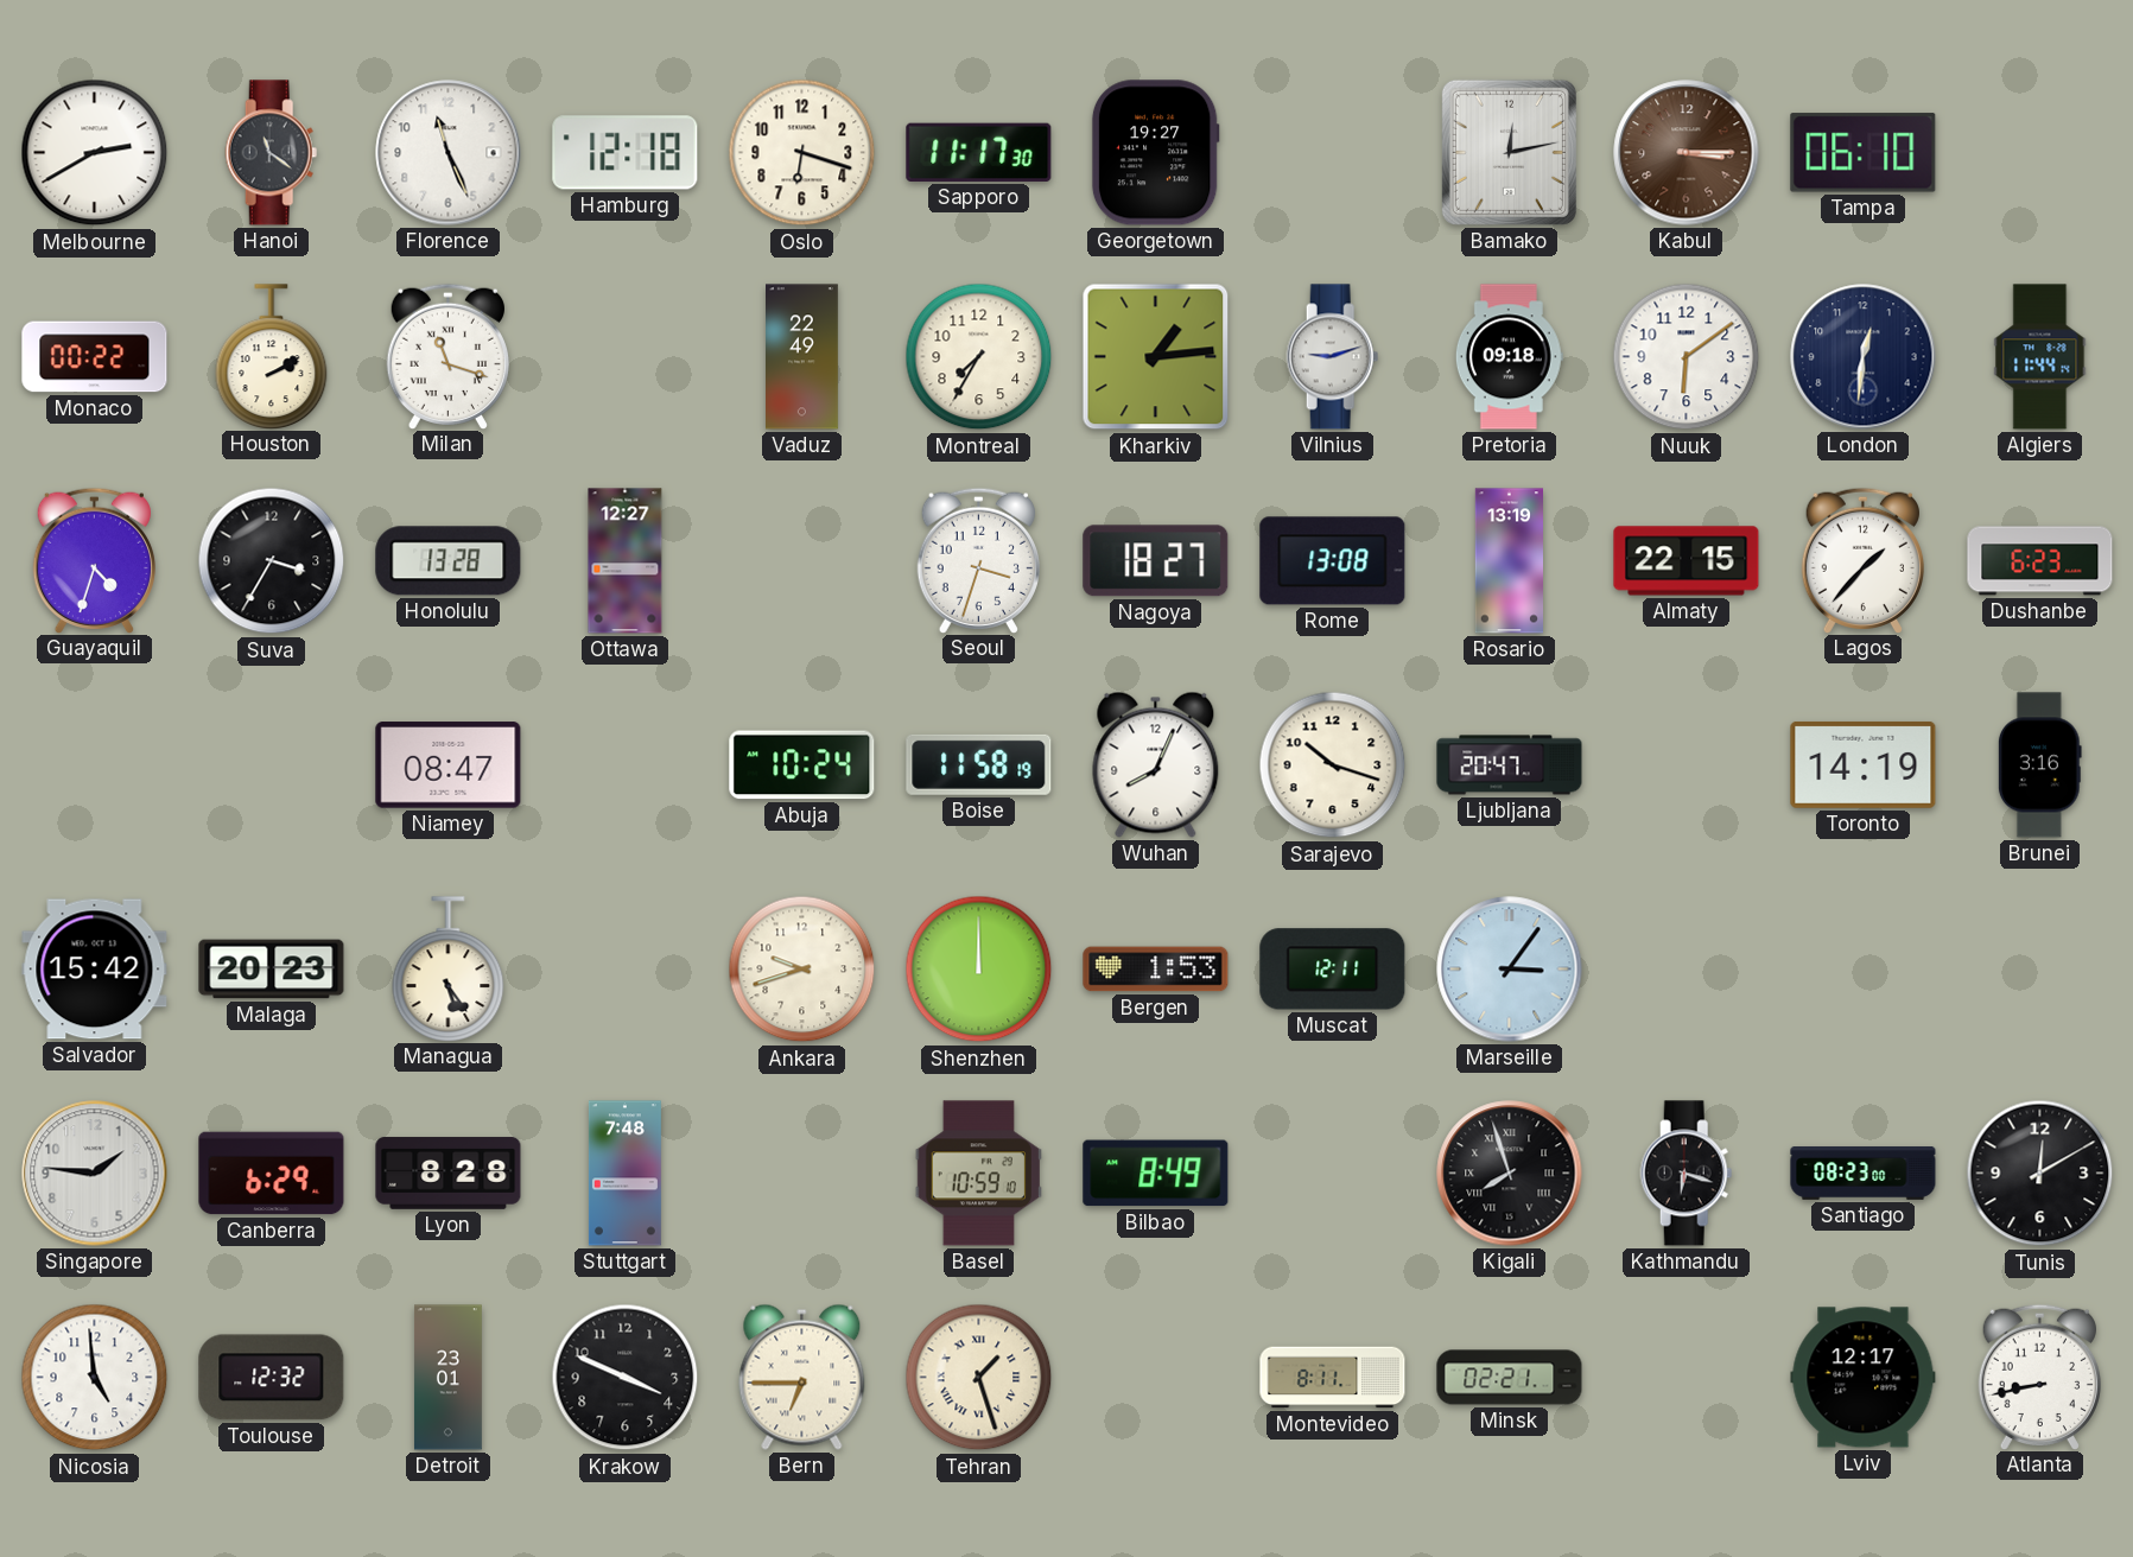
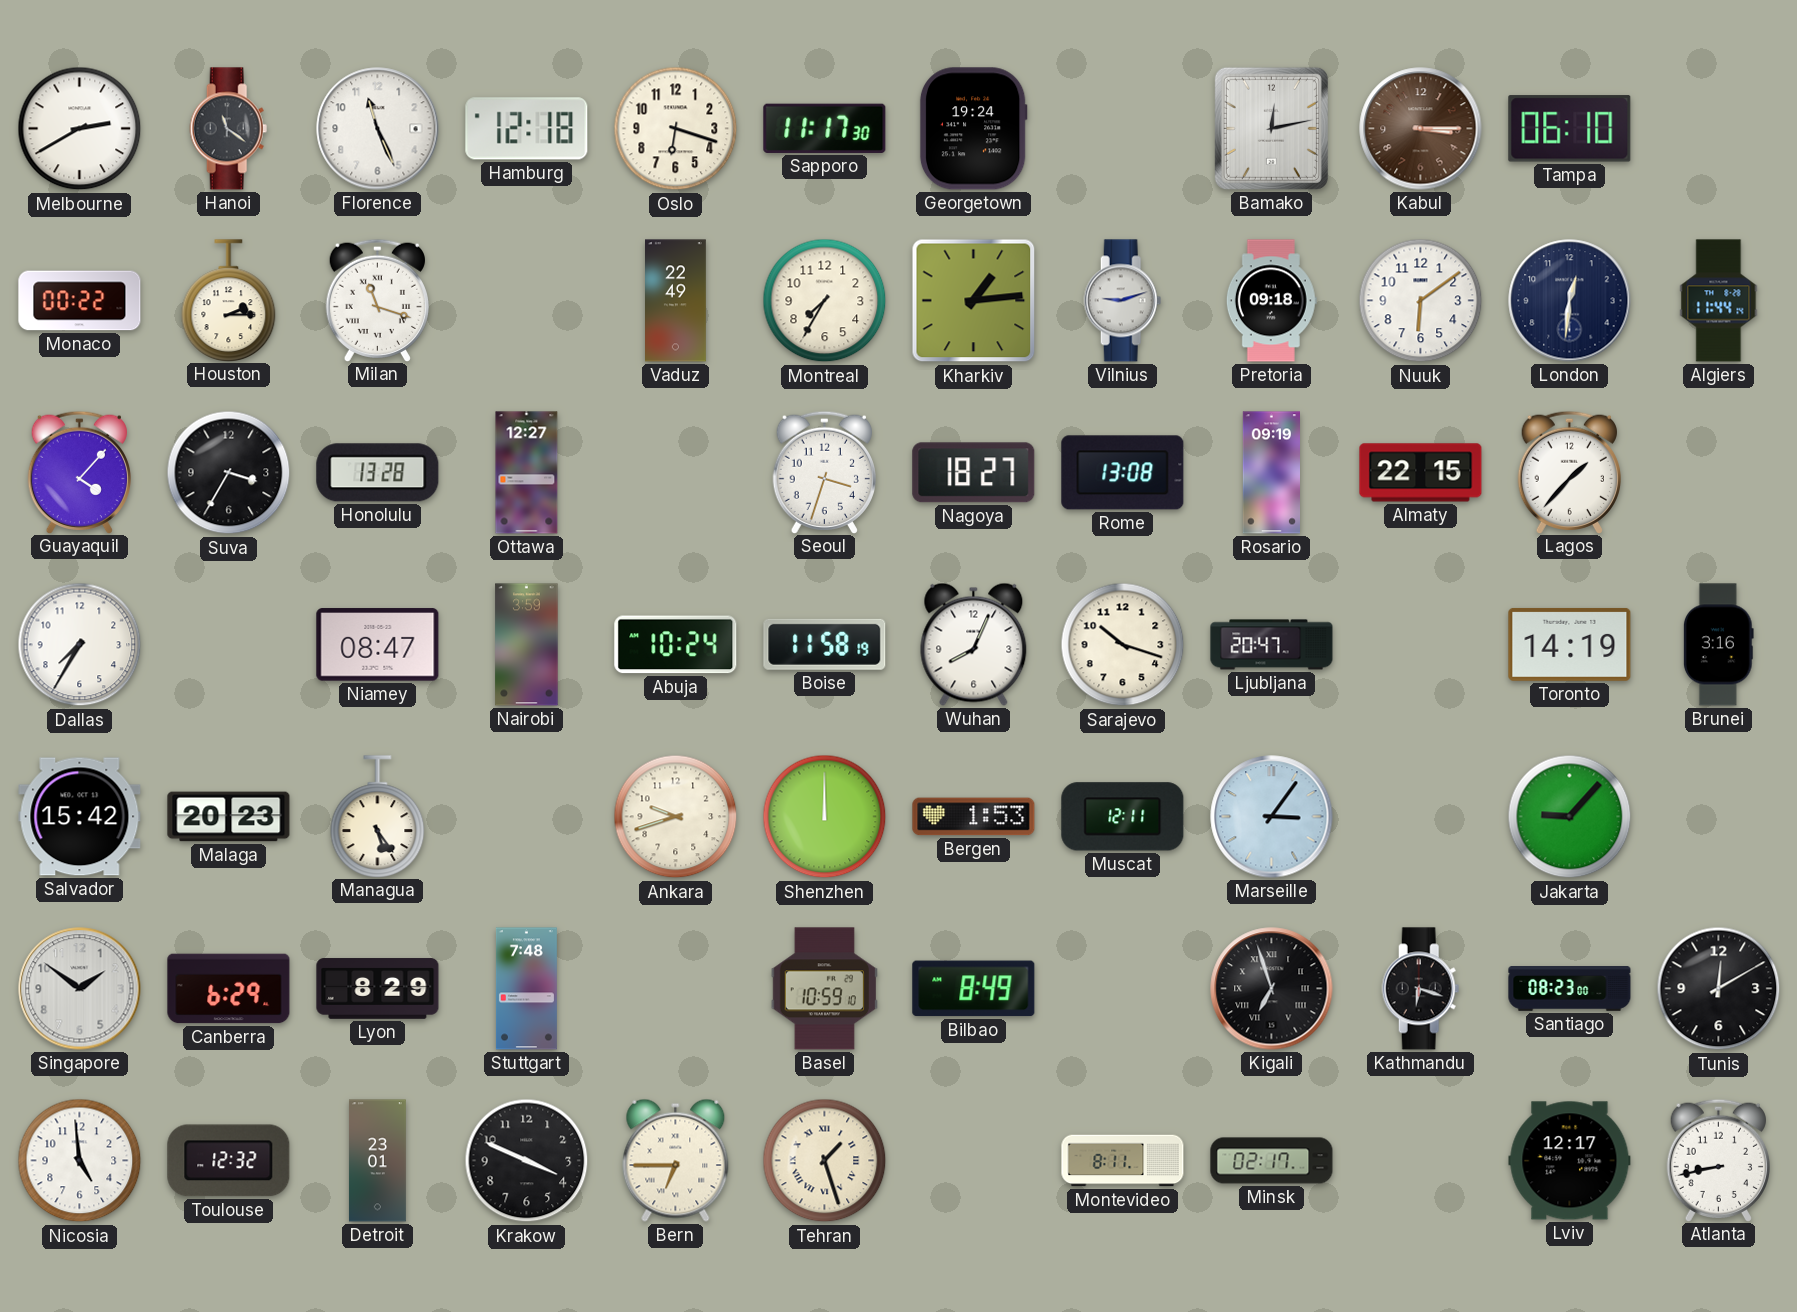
Georgetown: 19:27 -> 19:24 (973, 129)
Houston: 2:10 -> 2:15 (229, 300)
Guayaquil: 4:33 -> 4:07 (79, 472)
Rosario: 13:19 -> 09:19 (1271, 473)
Dushanbe: 6:23 -> none (2040, 561)
Dallas: none -> 7:35 (80, 645)
Nairobi: none -> 3:59 (527, 645)
Jakarta: none -> 9:07 (1570, 817)
Singapore: 1:46 -> 1:51 (80, 989)
Lyon: 8:28 -> 8:29 (378, 989)
Kigali: 7:57 -> 6:57 (1272, 989)
Minsk: 02:21 -> 02:17 (1272, 1161)
